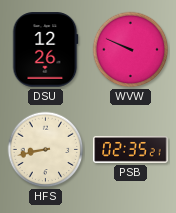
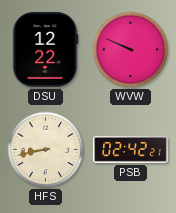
DSU: 12:26 -> 12:22 (45, 50)
PSB: 02:35 -> 02:42 (131, 150)
